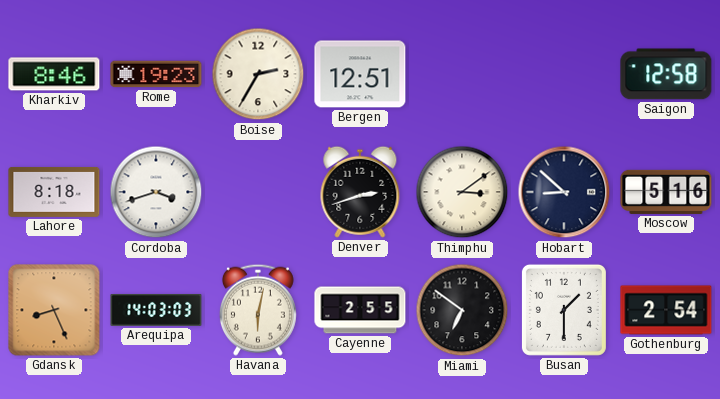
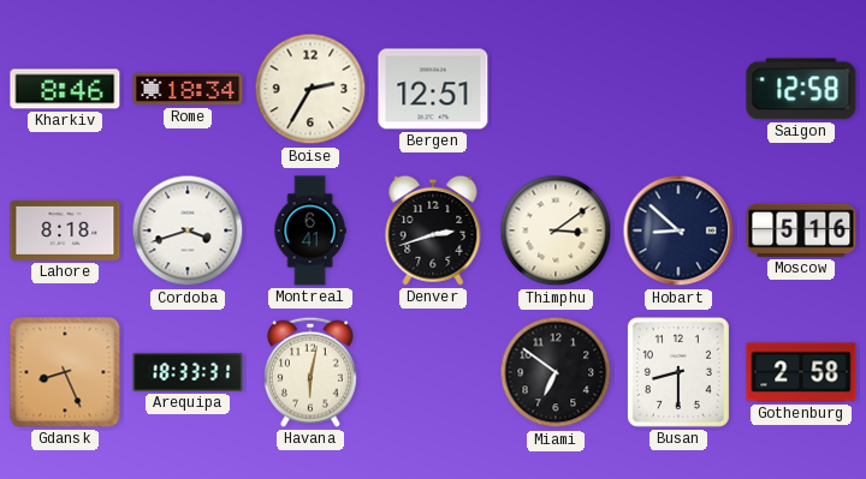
Rome: 19:23 -> 18:34 (188, 89)
Montreal: none -> 6:41 (310, 230)
Arequipa: 14:03 -> 18:33 (188, 372)
Cayenne: 2:55 -> none (360, 310)
Busan: 1:30 -> 8:30 (678, 372)
Gothenburg: 2:54 -> 2:58 (801, 372)
